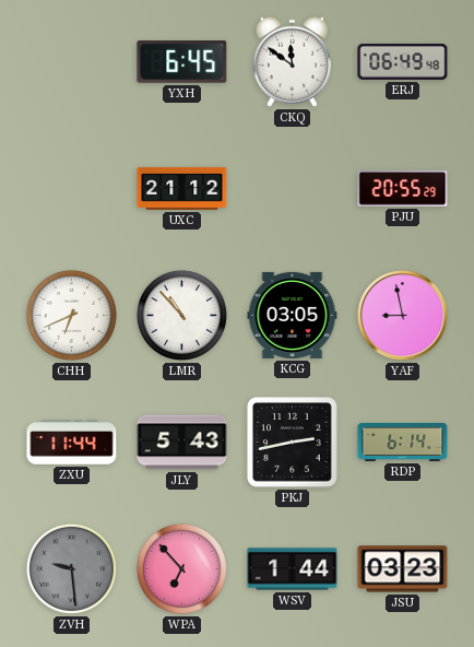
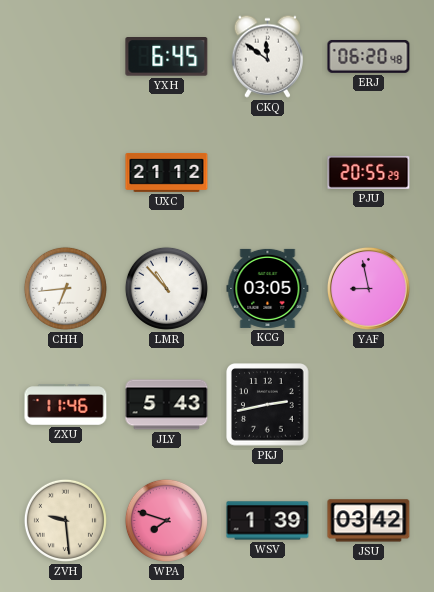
ERJ: 06:49 -> 06:20 (369, 56)
CHH: 6:41 -> 6:44 (65, 288)
ZXU: 11:44 -> 11:46 (66, 405)
RDP: 6:14 -> none (403, 442)
ZVH dial: grey -> cream (65, 520)
WPA: 6:53 -> 7:48 (166, 520)
WSV: 1:44 -> 1:39 (268, 521)
JSU: 03:23 -> 03:42 (369, 521)
